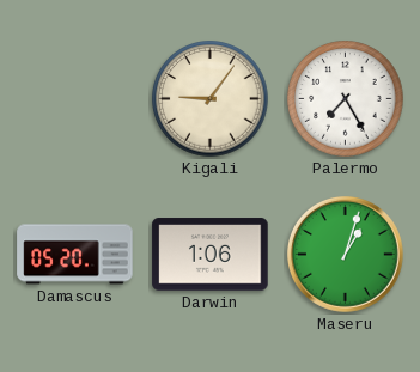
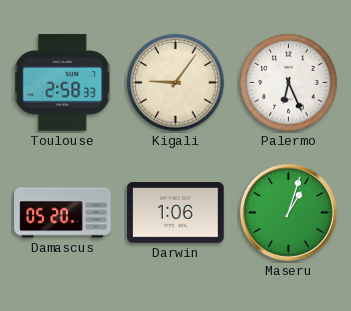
Toulouse: none -> 2:58 (63, 83)
Palermo: 7:25 -> 6:26 (289, 83)
